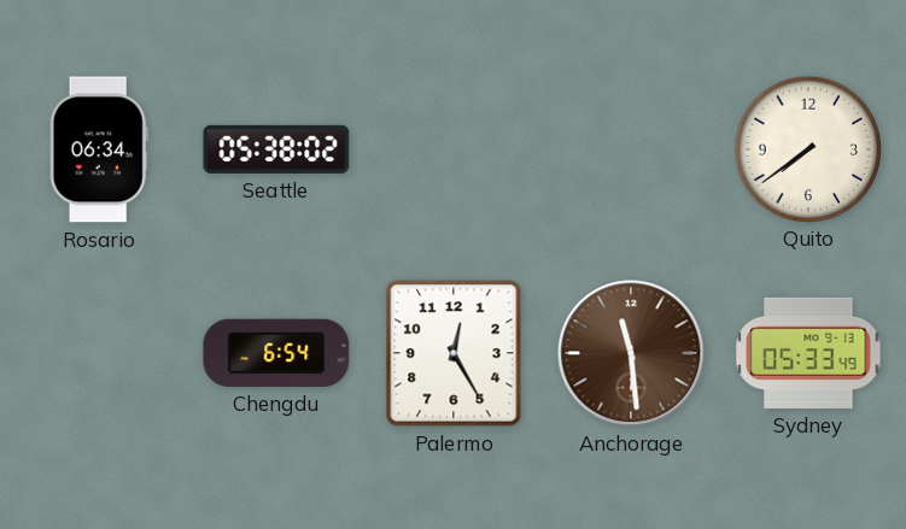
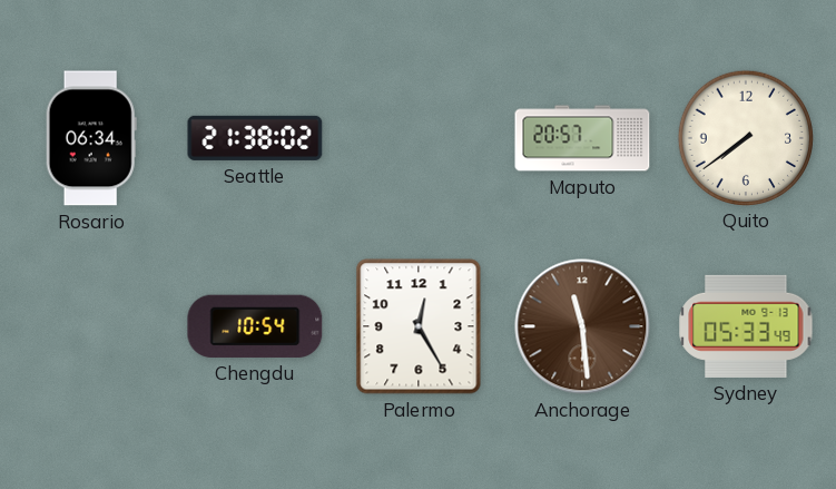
Seattle: 05:38 -> 21:38 (255, 138)
Maputo: none -> 20:57 (582, 138)
Chengdu: 6:54 -> 10:54 (255, 326)
